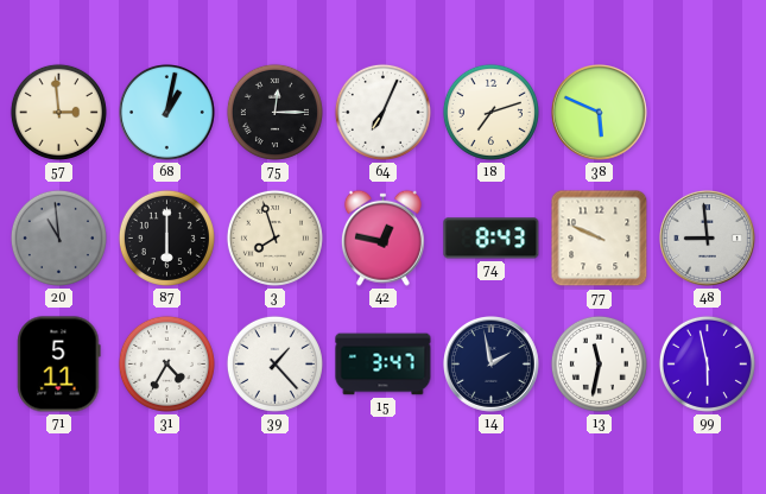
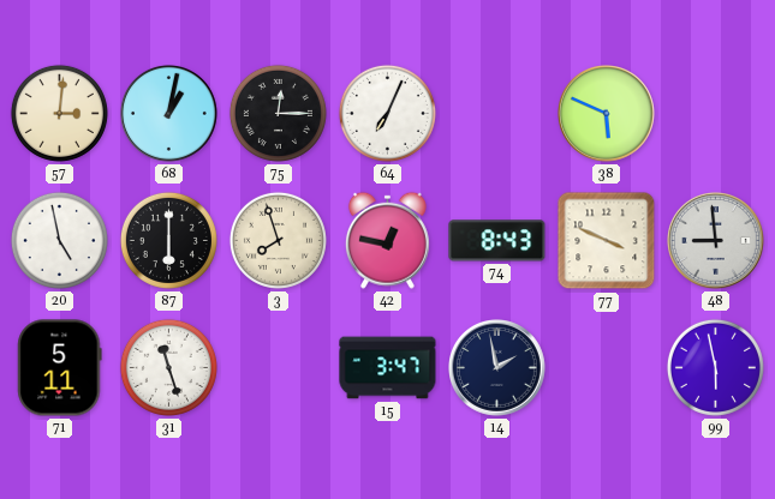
57: 2:59 -> 3:01 (59, 113)
18: 7:12 -> none (490, 112)
20: 10:59 -> 4:58 (59, 240)
20 dial: grey -> white (59, 240)
77: 9:49 -> 3:49 (607, 241)
31: 4:35 -> 11:27 (168, 367)
39: 1:23 -> none (274, 363)
13: 11:32 -> none (599, 363)
